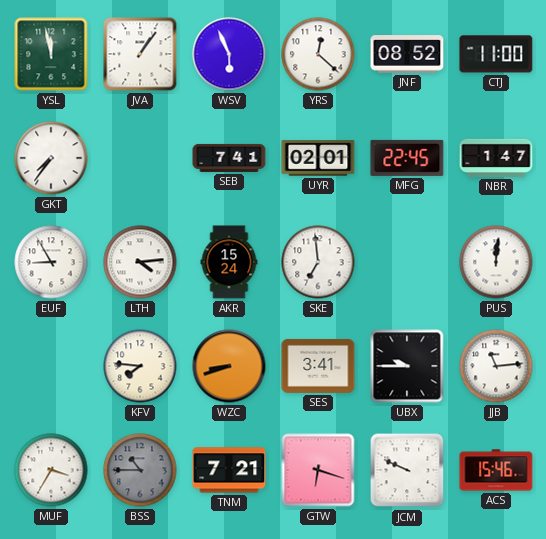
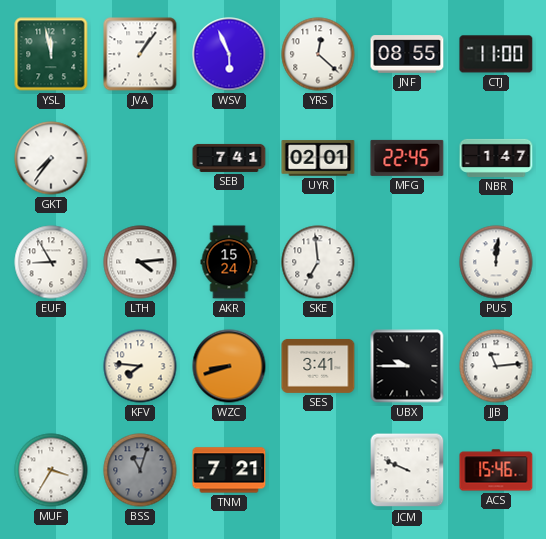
JNF: 08:52 -> 08:55 (407, 54)
BSS: 10:45 -> 11:03 (140, 470)
GTW: 6:18 -> none (318, 470)
